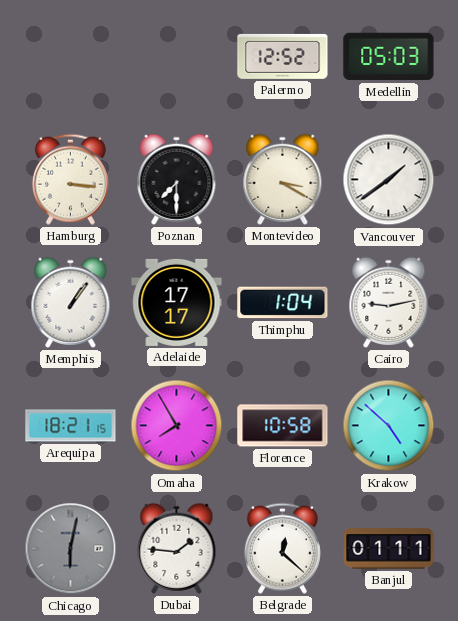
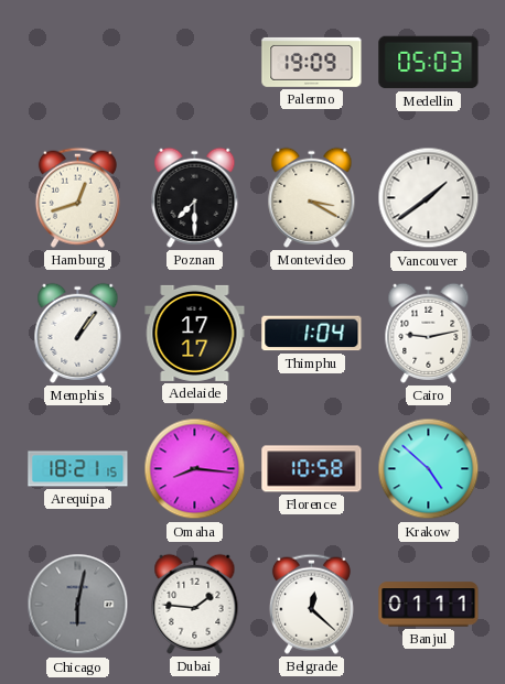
Palermo: 12:52 -> 19:09 (312, 62)
Hamburg: 3:16 -> 12:42 (77, 197)
Omaha: 7:55 -> 8:16 (195, 469)
